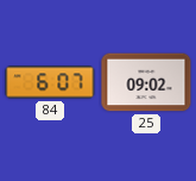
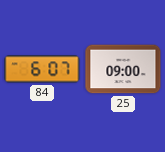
25: 09:02 -> 09:00 (123, 69)
